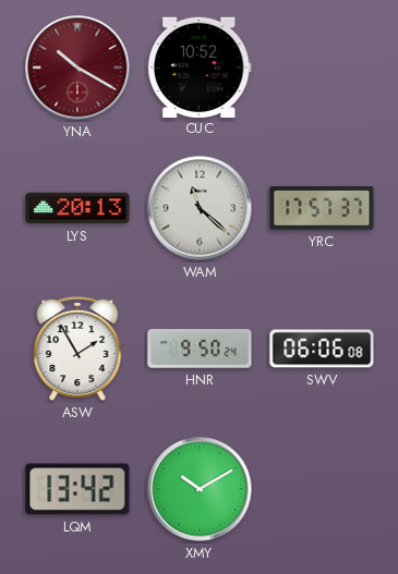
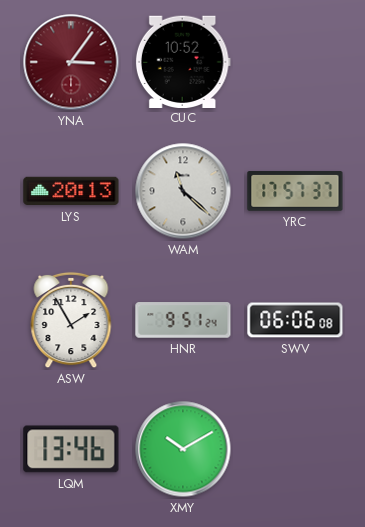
YNA: 10:20 -> 3:06 (71, 62)
HNR: 9:50 -> 9:51 (183, 320)
LQM: 13:42 -> 13:46 (71, 449)
